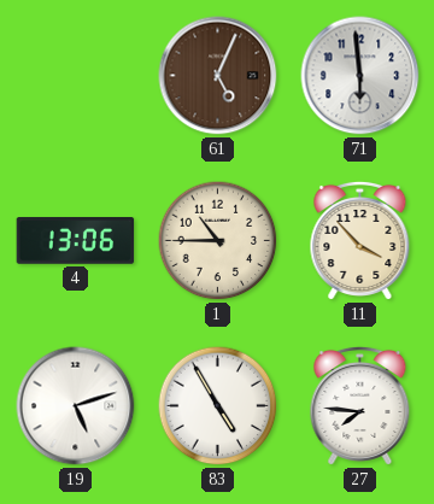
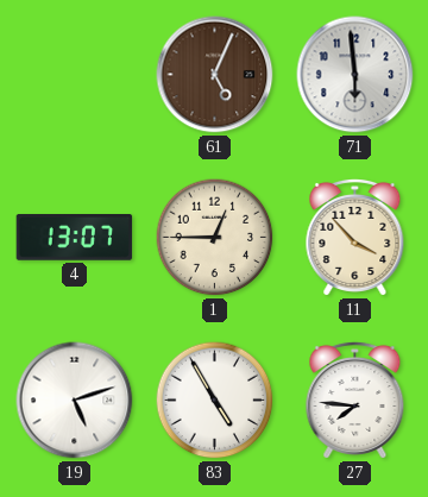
4: 13:06 -> 13:07 (75, 238)
1: 10:45 -> 12:45 (215, 238)
